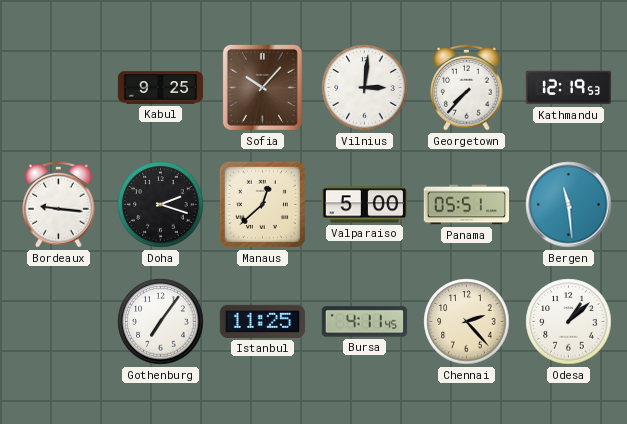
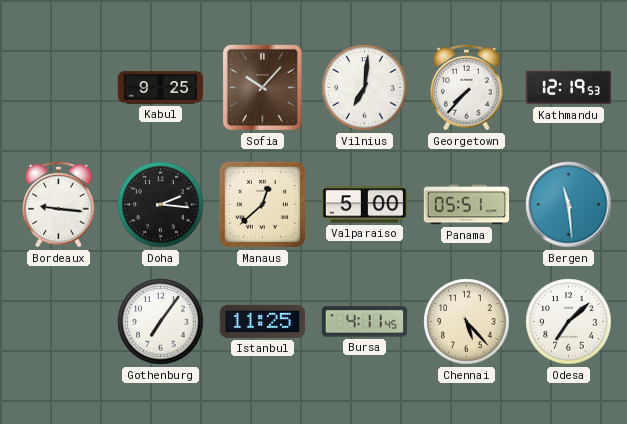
Vilnius: 3:01 -> 7:01 (365, 88)
Doha: 2:18 -> 2:16 (161, 205)
Chennai: 2:23 -> 5:23 (467, 322)
Odesa: 1:08 -> 7:08 (569, 322)
